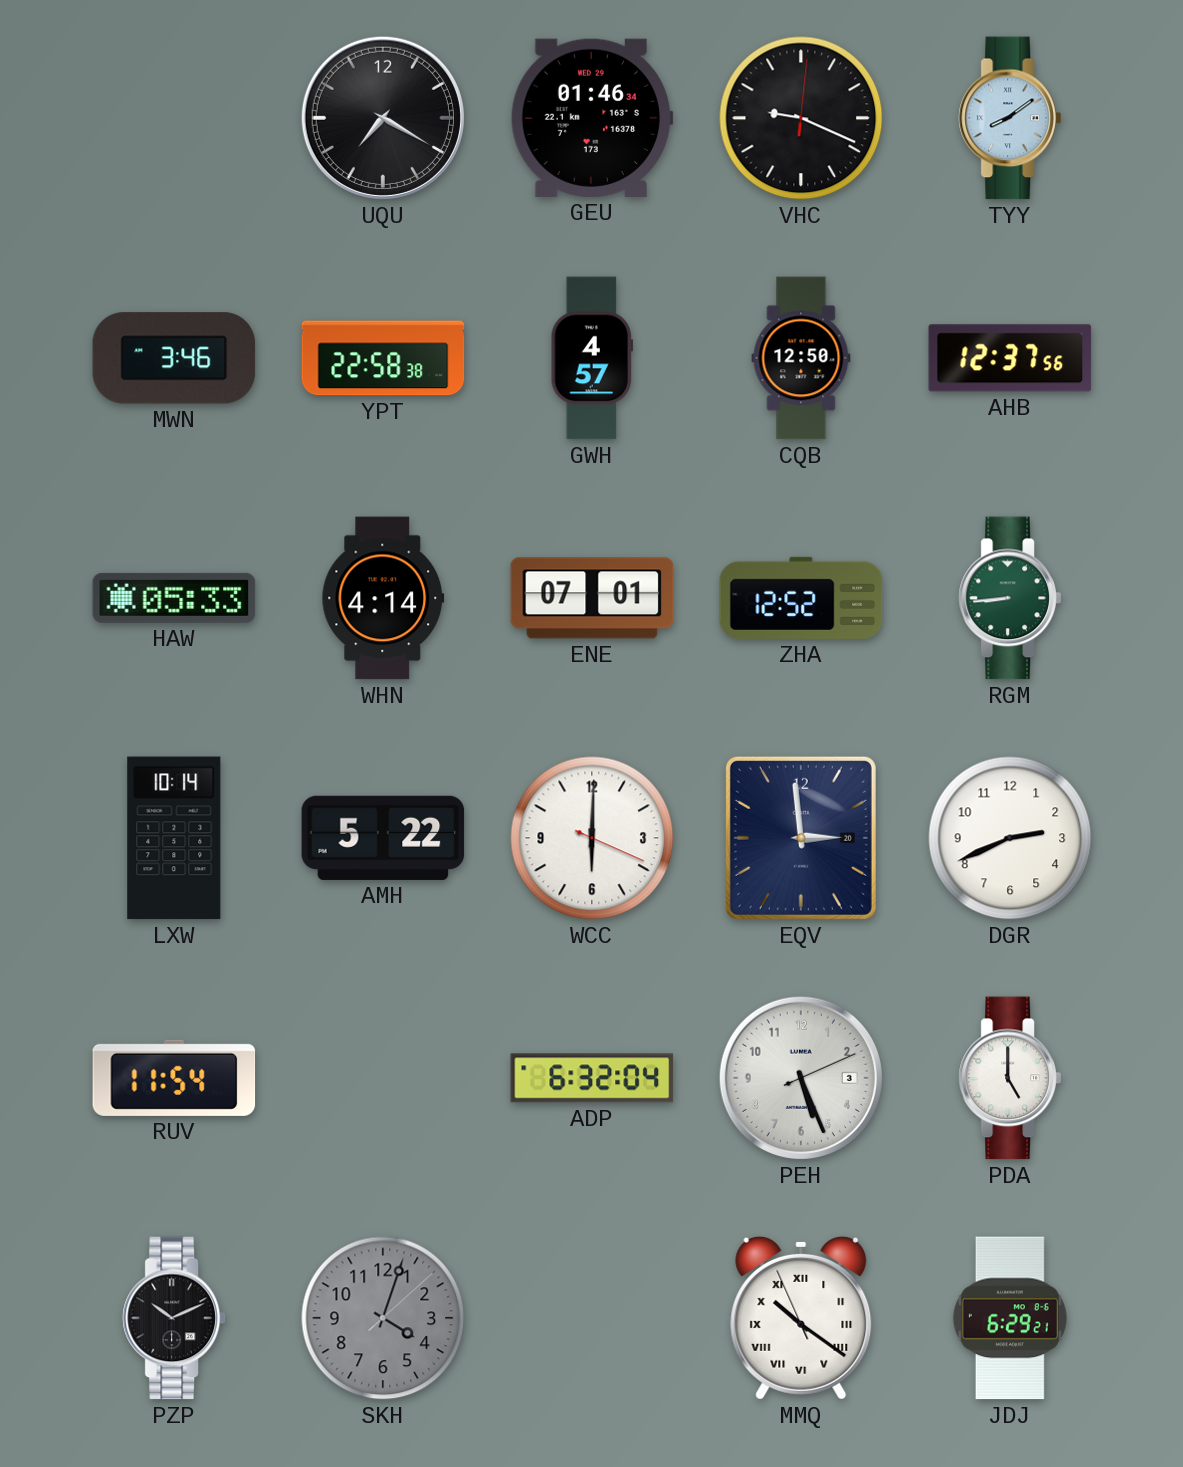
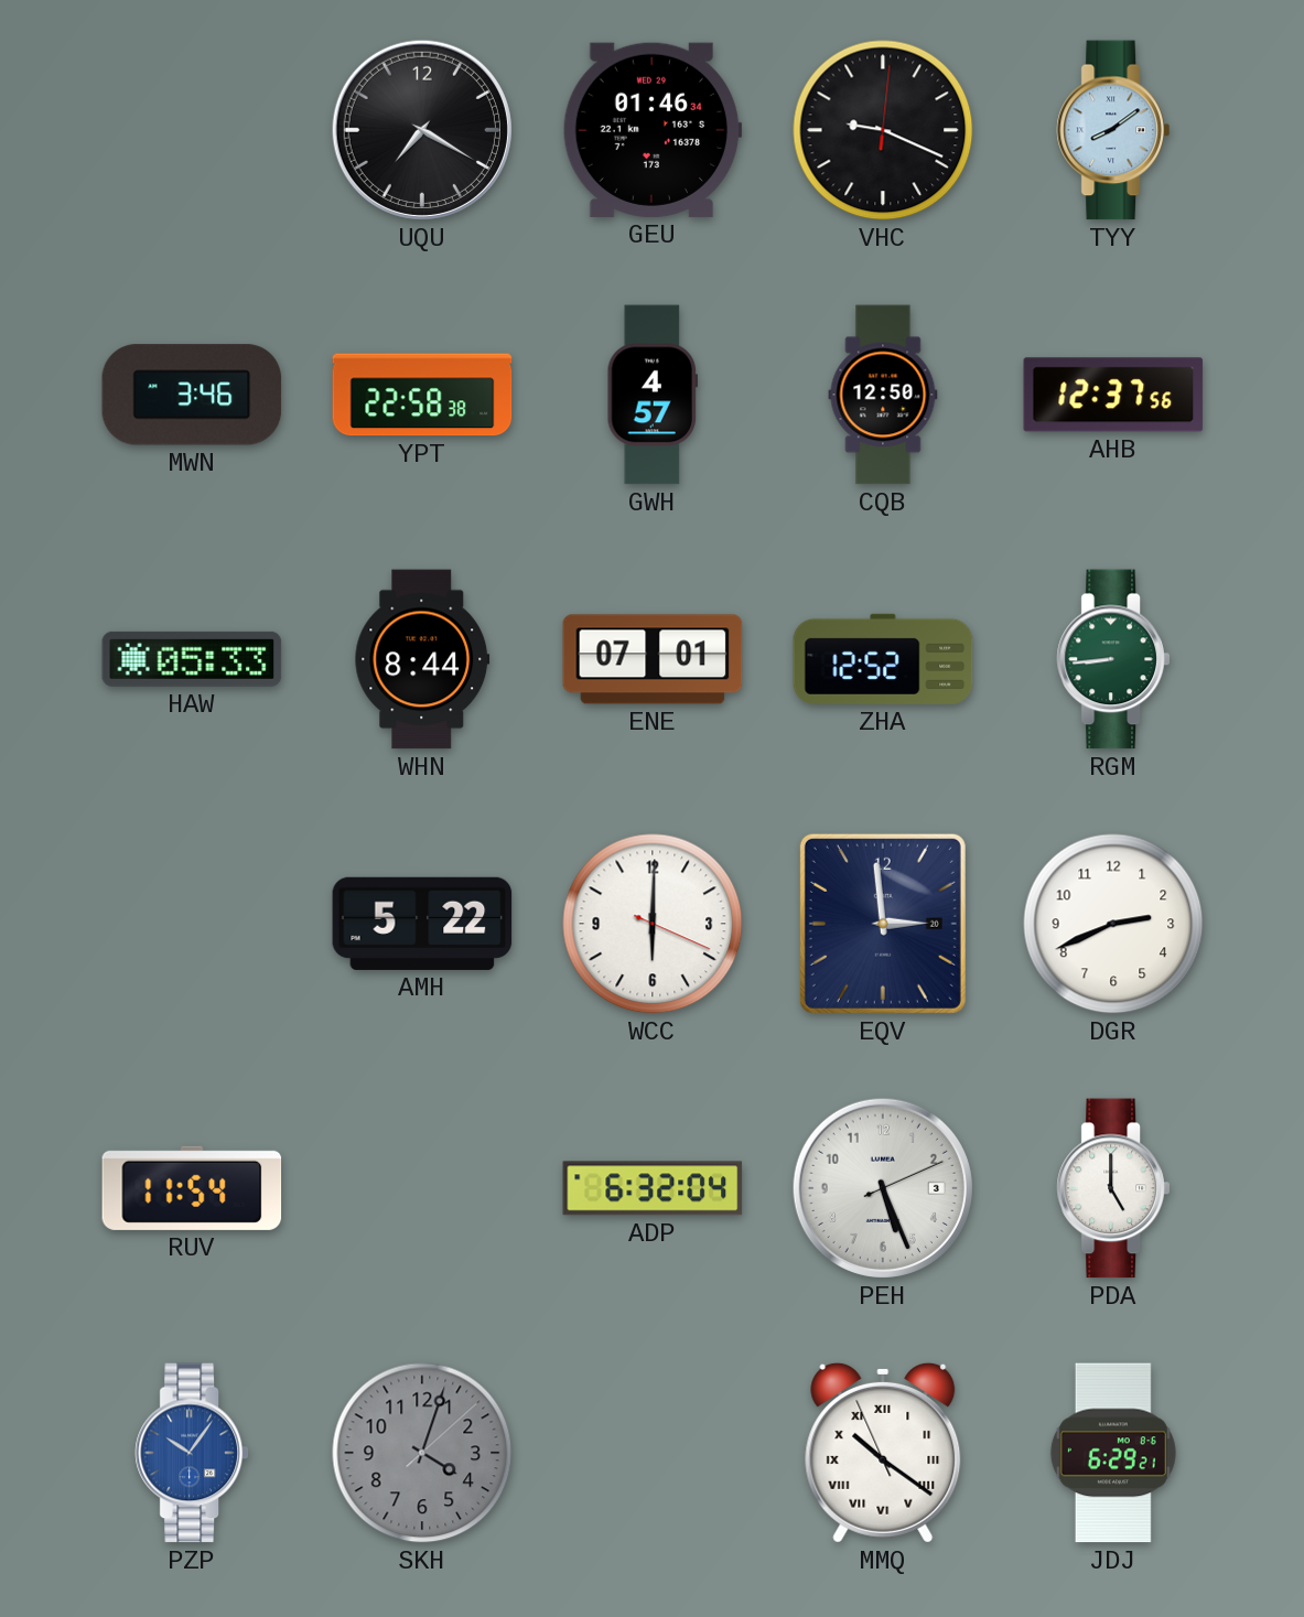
WHN: 4:14 -> 8:44 (422, 659)
LXW: 10:14 -> none (174, 838)
PZP: 10:11 -> 10:06 (192, 1453)
PZP dial: black -> blue (192, 1453)
